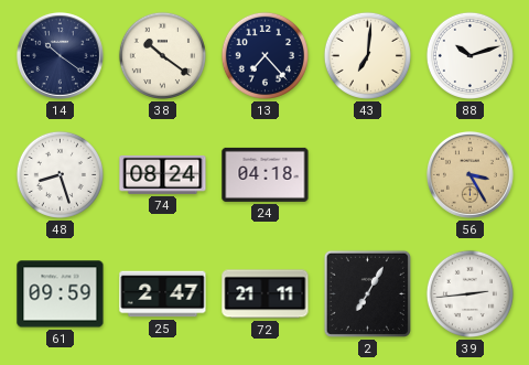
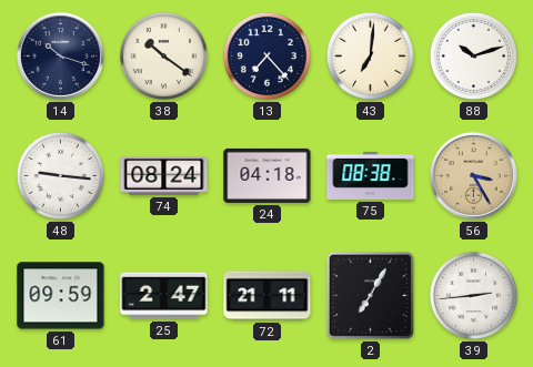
14: 10:21 -> 10:18 (60, 55)
48: 8:27 -> 9:16 (60, 175)
75: none -> 08:38 (371, 175)
